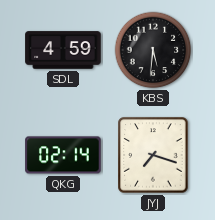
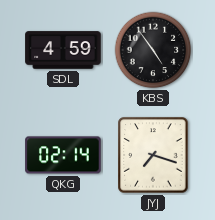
KBS: 5:31 -> 4:54 (153, 50)
